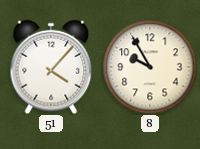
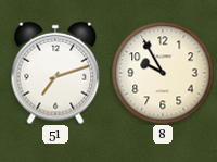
51: 4:07 -> 7:12 (55, 73)
